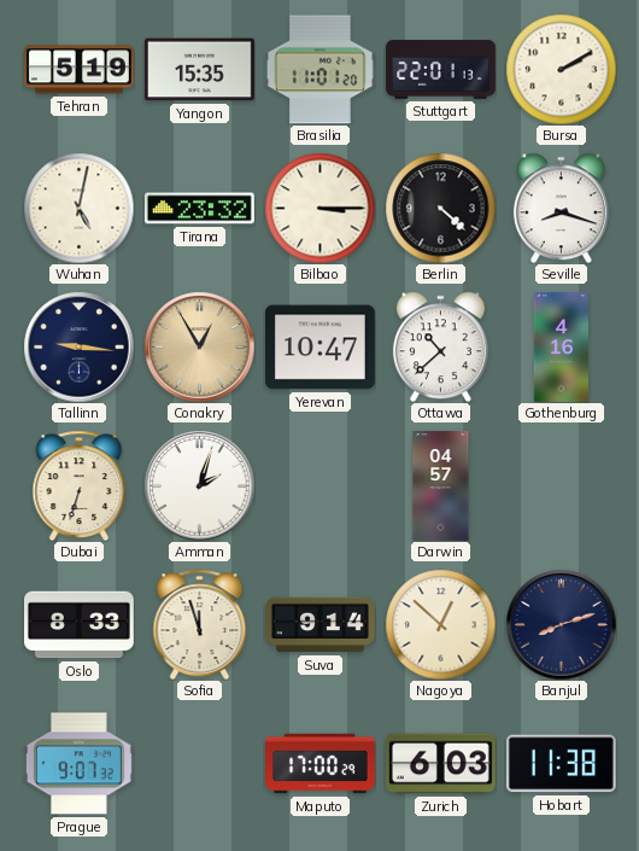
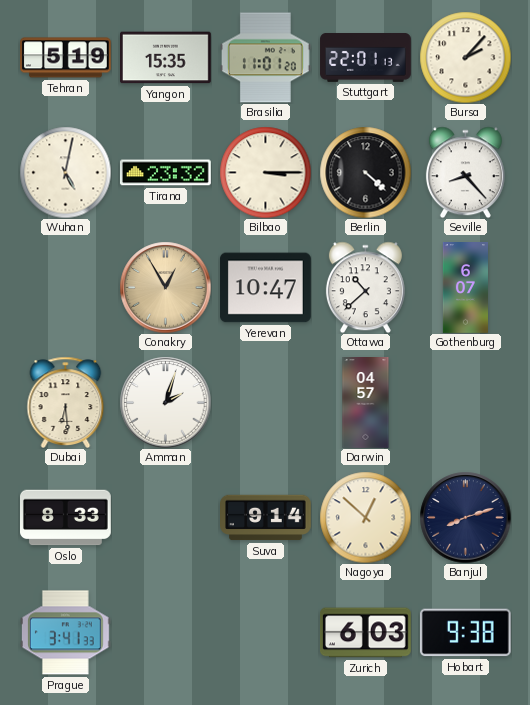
Bursa: 2:10 -> 2:07 (465, 57)
Seville: 8:18 -> 8:23 (465, 172)
Tallinn: 9:16 -> none (78, 346)
Gothenburg: 4:16 -> 6:07 (465, 288)
Dubai: 6:33 -> 6:29 (66, 402)
Sofia: 11:57 -> none (200, 624)
Prague: 9:07 -> 3:41 (65, 633)
Maputo: 17:00 -> none (321, 764)
Hobart: 11:38 -> 9:38 (465, 633)
